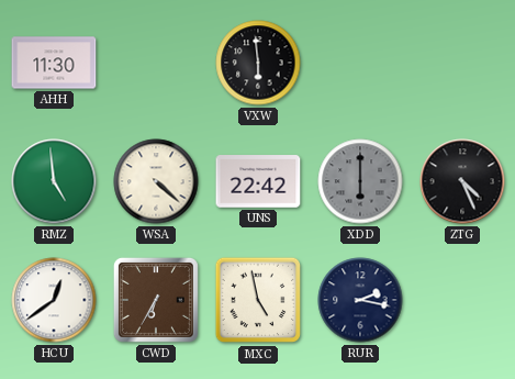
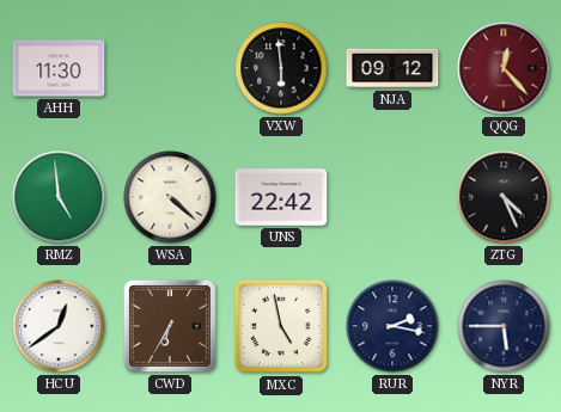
NJA: none -> 09:12 (392, 68)
QQG: none -> 12:23 (504, 68)
XDD: 6:00 -> none (360, 181)
NYR: none -> 5:45 (504, 326)
